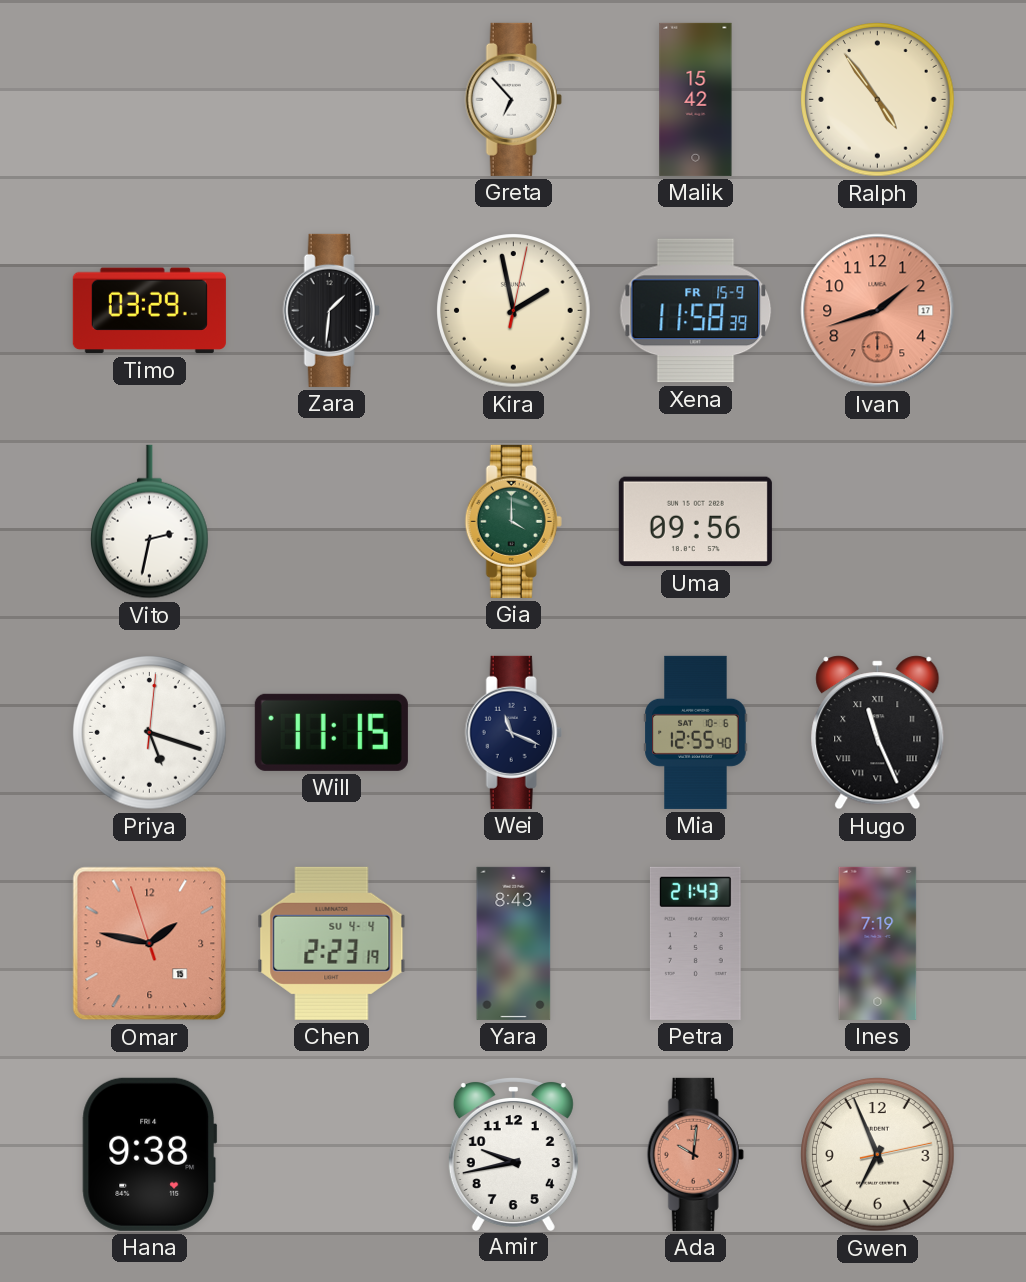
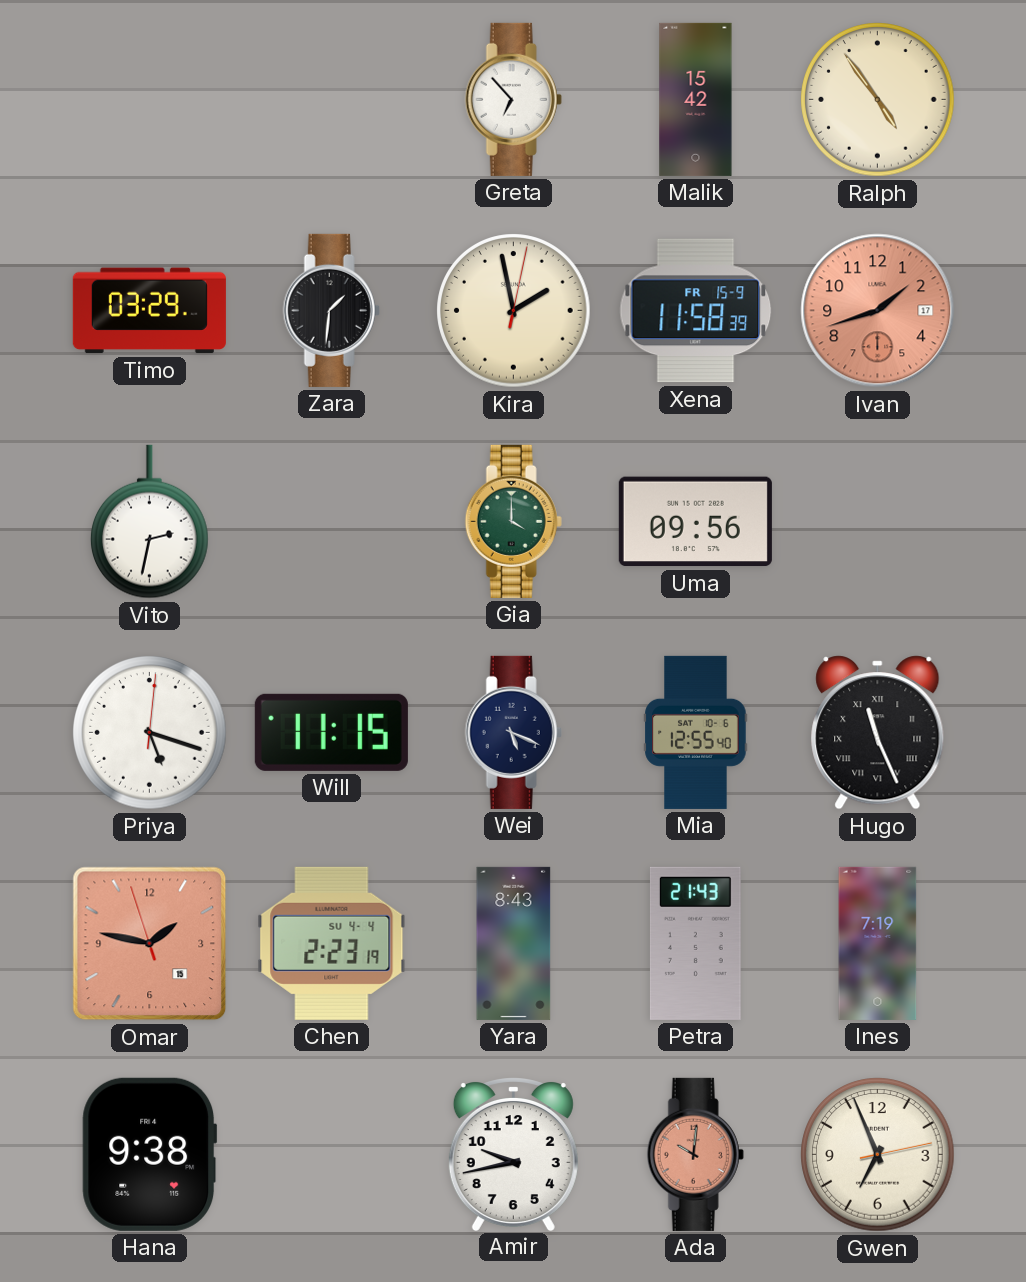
Wei: 11:19 -> 5:19 (513, 732)
